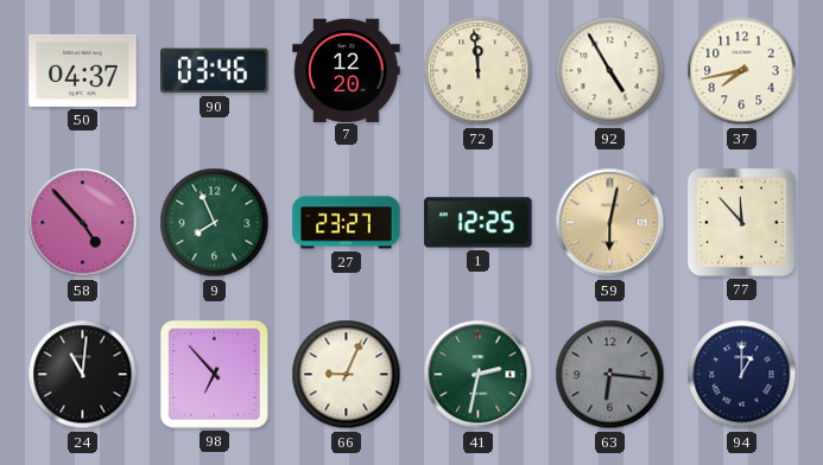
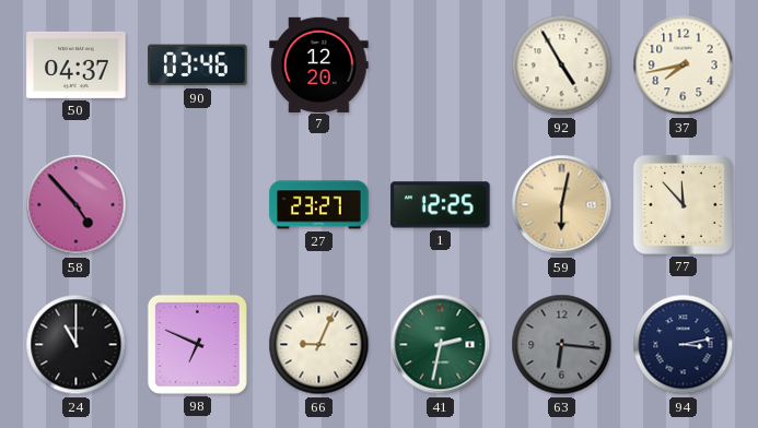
72: 11:59 -> none (479, 71)
9: 7:56 -> none (215, 223)
24: 11:01 -> 11:00 (77, 345)
98: 6:53 -> 6:49 (197, 344)
94: 1:00 -> 3:13 (684, 345)
